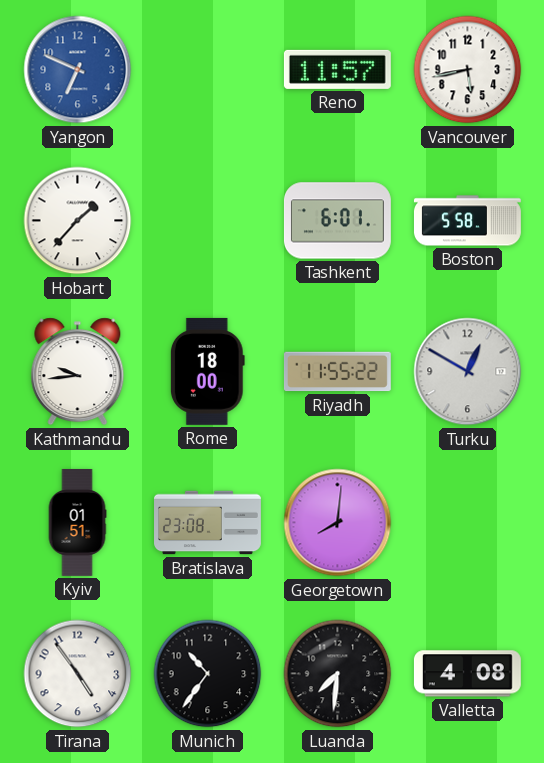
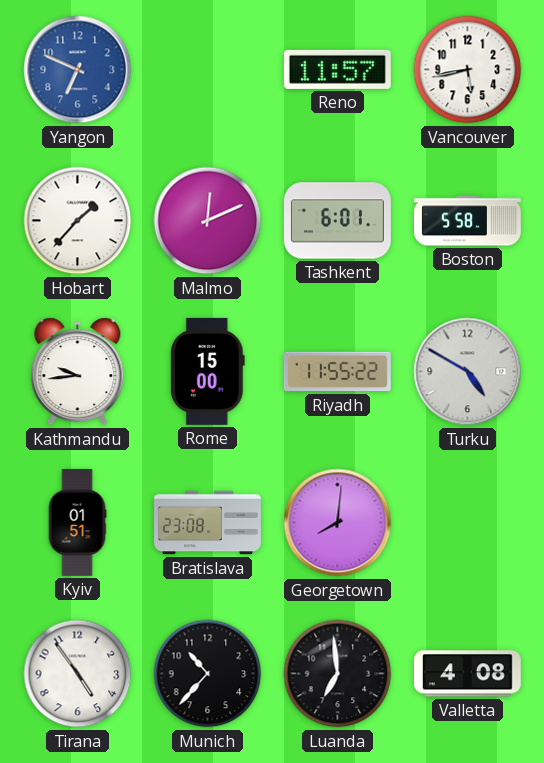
Malmo: none -> 12:11 (208, 221)
Rome: 18:00 -> 15:00 (207, 371)
Turku: 12:50 -> 4:50 (468, 372)
Munich: 10:36 -> 10:37 (208, 674)
Luanda: 7:31 -> 6:59 (338, 674)
